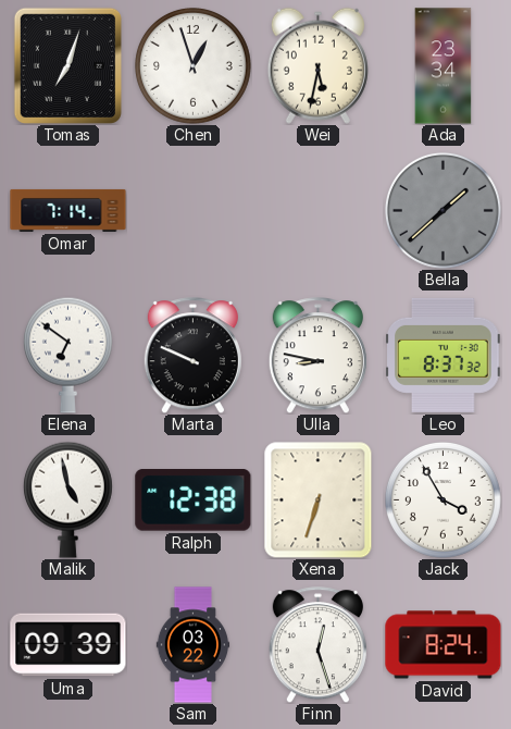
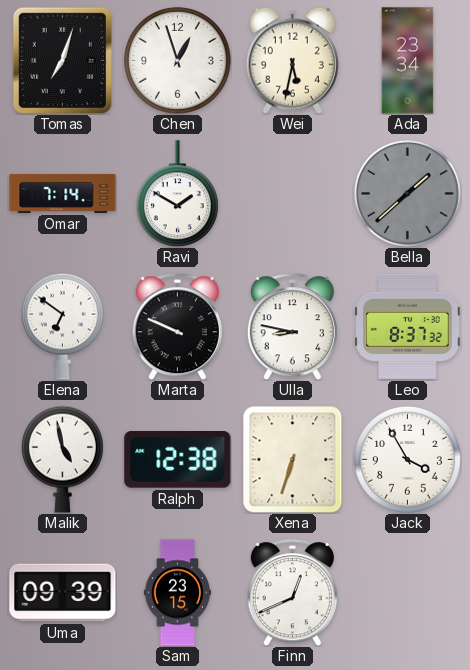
Ravi: none -> 1:50 (177, 194)
Sam: 03:22 -> 23:15 (178, 593)
Finn: 12:27 -> 12:41 (292, 593)
David: 8:24 -> none (444, 645)
